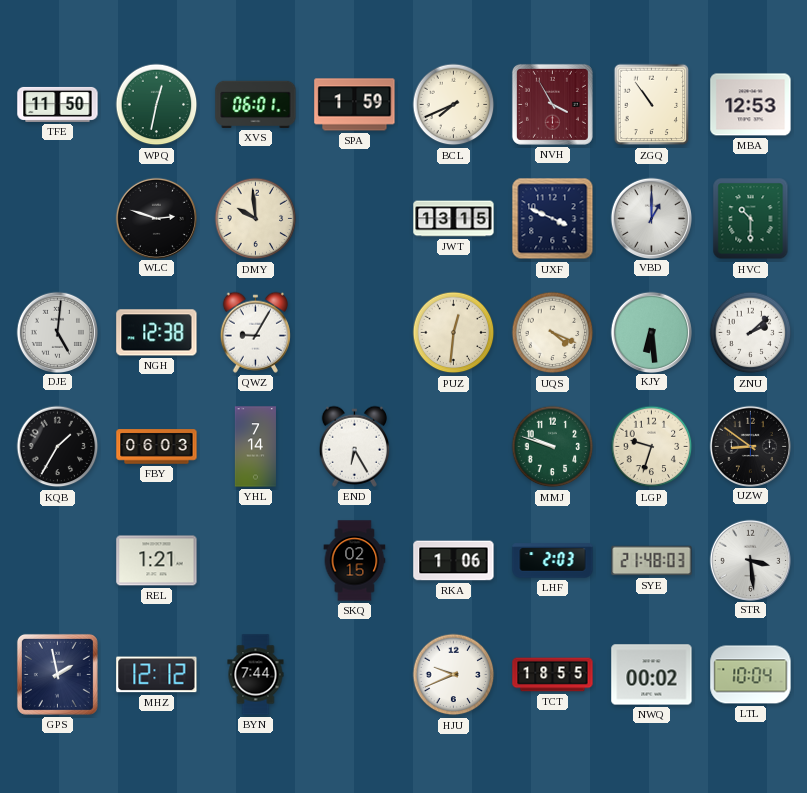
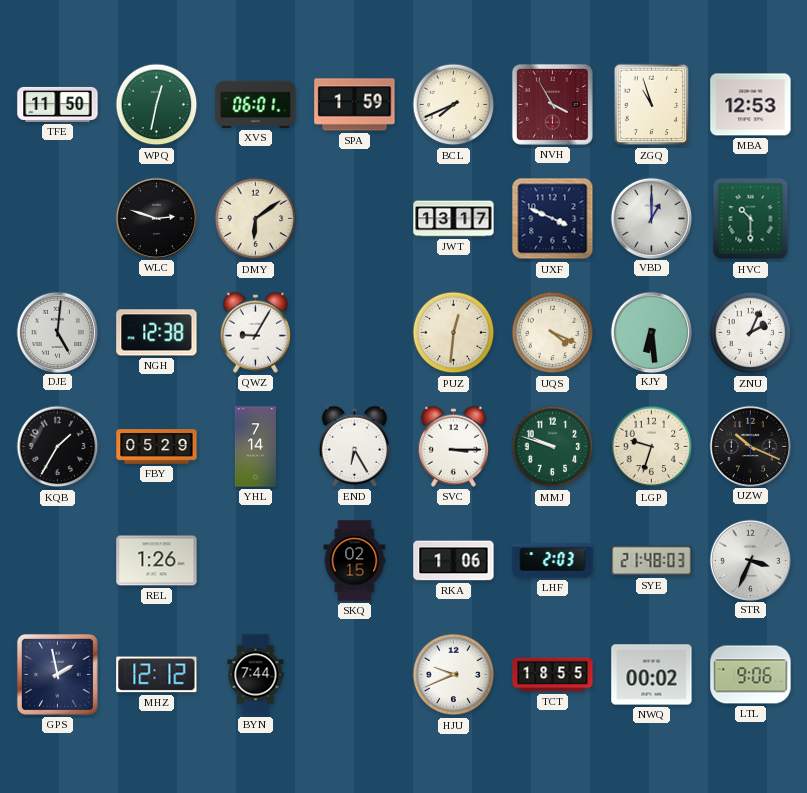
ZGQ: 10:54 -> 10:57 (652, 105)
DMY: 9:59 -> 6:09 (256, 219)
JWT: 13:15 -> 13:17 (454, 219)
ZNU: 2:08 -> 2:04 (751, 333)
FBY: 06:03 -> 05:29 (157, 447)
SVC: none -> 3:15 (453, 446)
UZW: 8:51 -> 10:19 (750, 446)
REL: 1:21 -> 1:26 (157, 561)
STR: 3:29 -> 3:34 (750, 560)
LTL: 10:04 -> 9:06 (751, 675)
